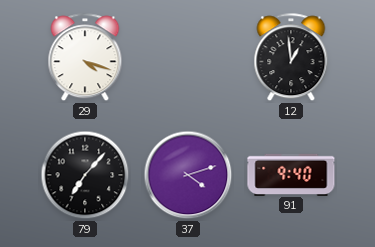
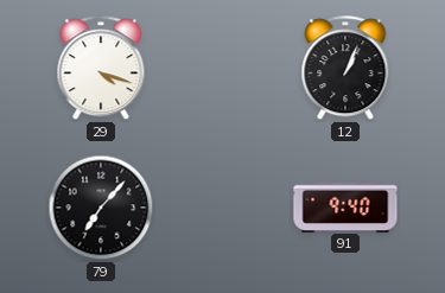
12: 12:59 -> 1:04 (345, 69)
37: 4:12 -> none (188, 175)
